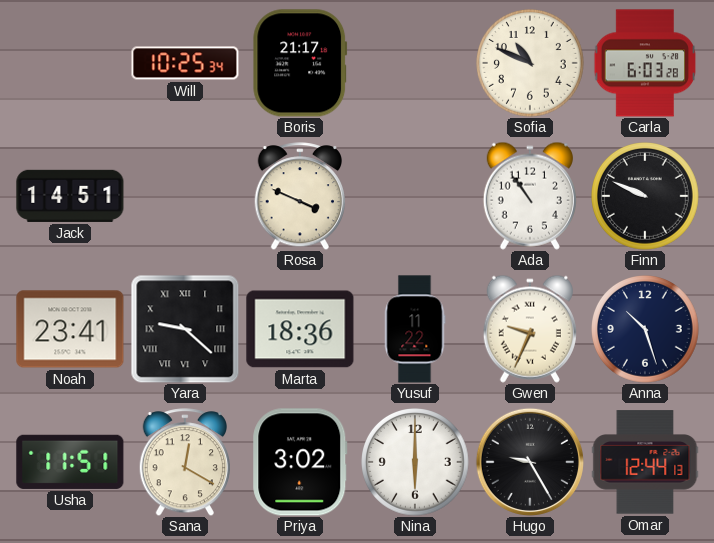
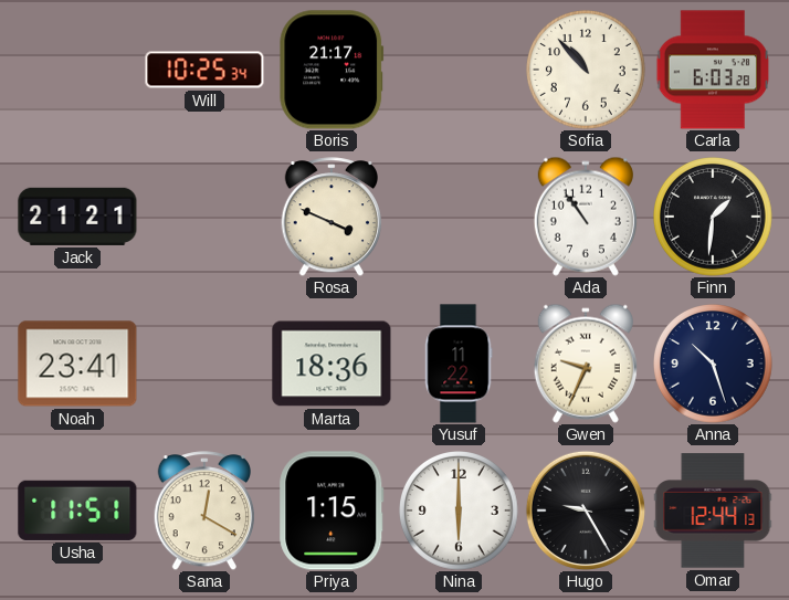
Sofia: 10:49 -> 10:53 (587, 71)
Jack: 14:51 -> 21:21 (77, 217)
Finn: 9:49 -> 1:31 (714, 218)
Yara: 9:22 -> none (185, 329)
Priya: 3:02 -> 1:15 (332, 510)
